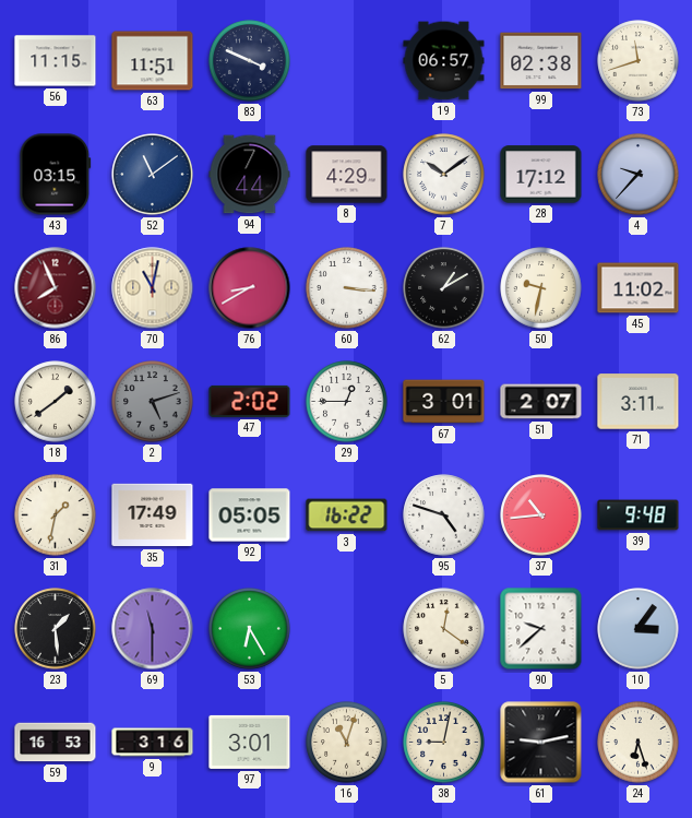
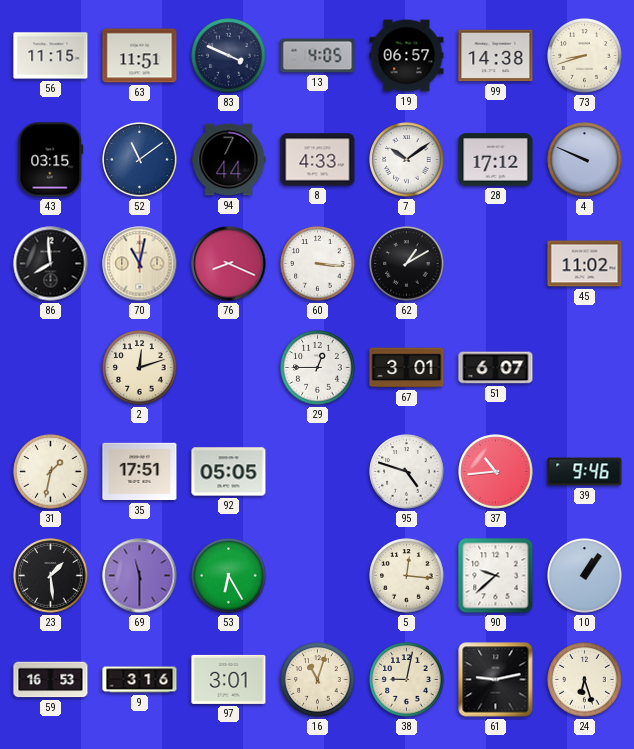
13: none -> 4:05 (318, 56)
99: 02:38 -> 14:38 (496, 56)
73: 11:42 -> 8:42 (585, 56)
8: 4:29 -> 4:33 (318, 160)
4: 9:37 -> 9:49 (585, 160)
86: 7:56 -> 7:59 (51, 264)
86 dial: burgundy -> black (51, 264)
76: 8:40 -> 8:19 (229, 264)
50: 9:32 -> none (541, 288)
18: 1:39 -> none (56, 402)
2: 5:12 -> 12:12 (140, 368)
2 dial: grey -> cream (140, 368)
47: 2:02 -> none (250, 401)
51: 2:07 -> 6:07 (496, 368)
71: 3:11 -> none (639, 402)
35: 17:49 -> 17:51 (140, 472)
3: 16:22 -> none (347, 515)
39: 9:48 -> 9:46 (585, 472)
5: 12:21 -> 12:16 (407, 576)
10: 3:06 -> 1:06 (585, 576)
